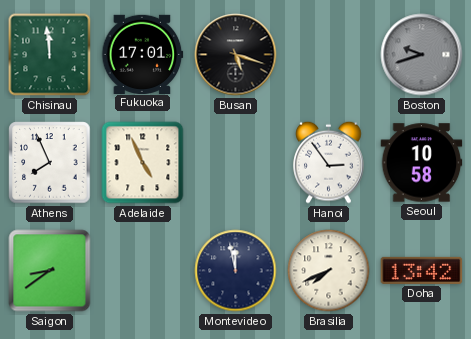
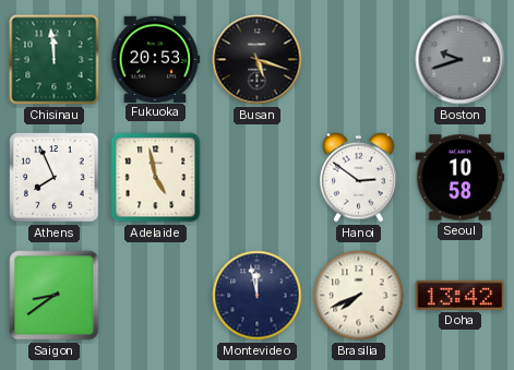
Fukuoka: 17:01 -> 20:53 (156, 59)
Adelaide: 4:56 -> 4:58 (156, 178)
Hanoi: 2:54 -> 2:51 (359, 177)
